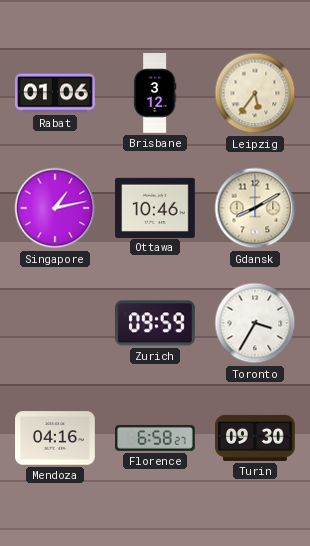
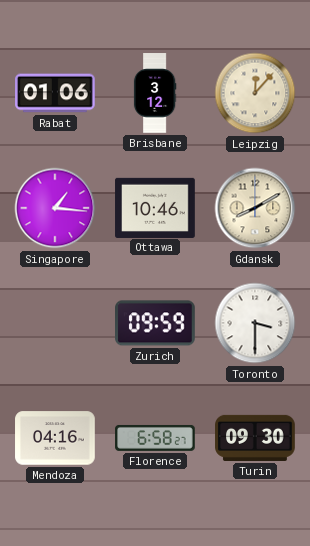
Leipzig: 5:36 -> 12:07 (255, 93)
Singapore: 1:13 -> 1:16 (55, 208)
Toronto: 3:35 -> 3:30 (255, 323)
